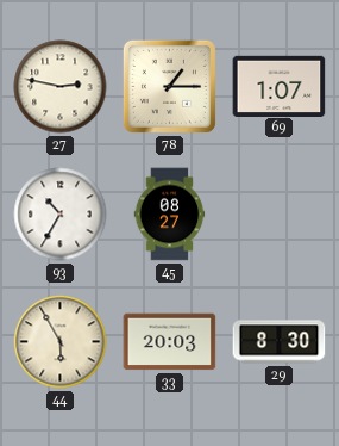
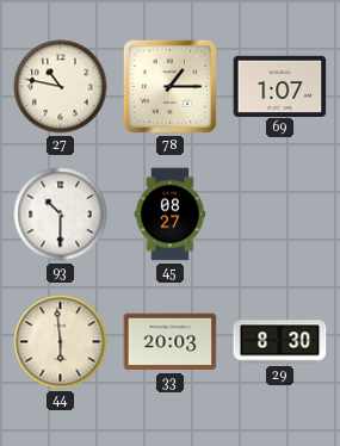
27: 2:47 -> 10:47 (61, 87)
93: 10:35 -> 10:30 (61, 215)
44: 5:55 -> 5:59 (61, 342)
